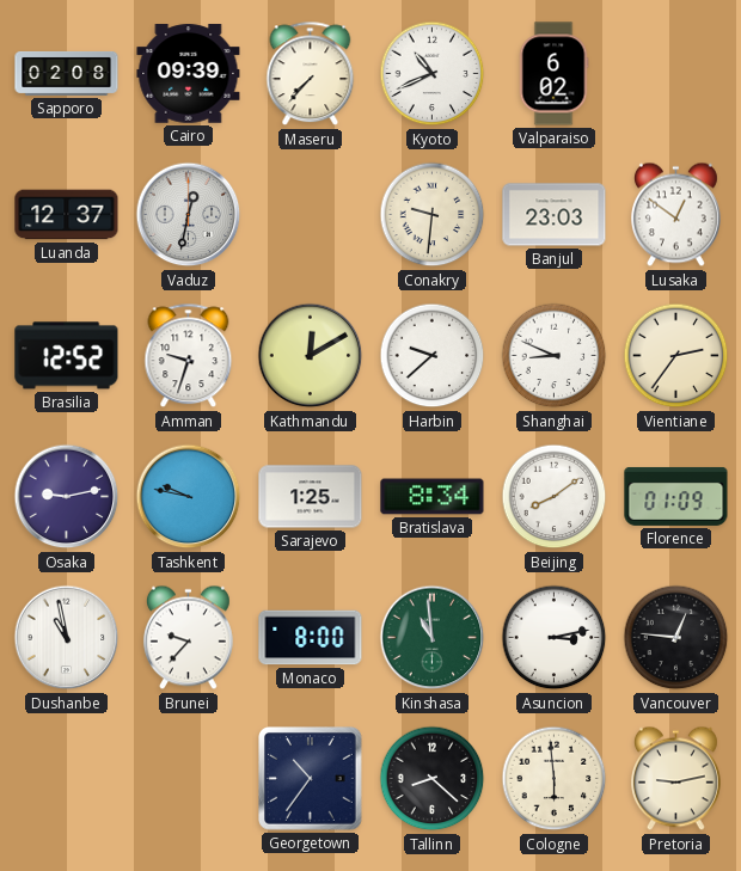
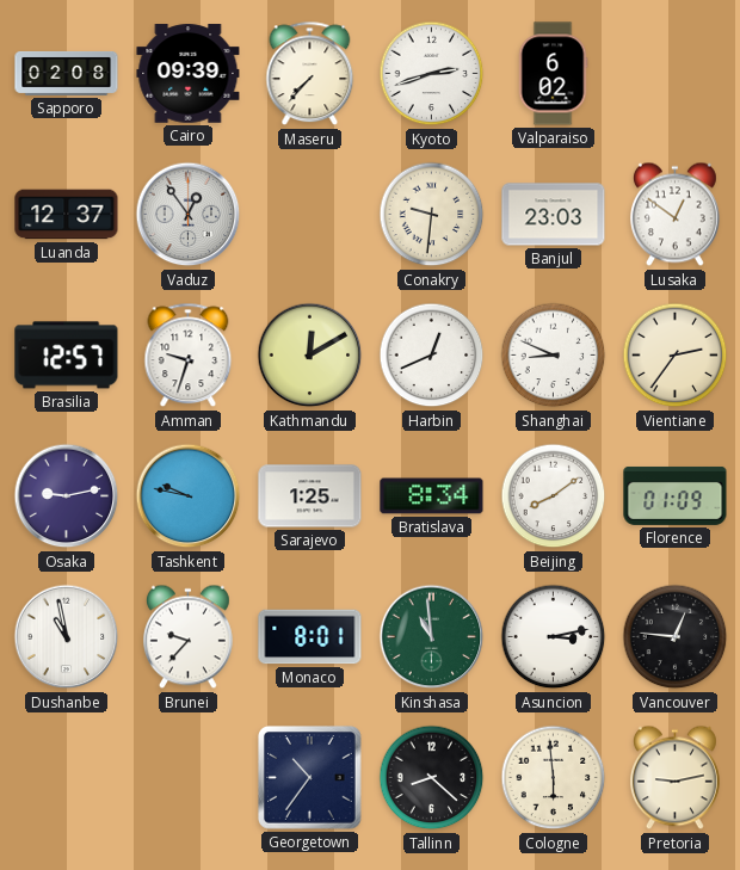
Kyoto: 10:41 -> 2:42 (432, 74)
Vaduz: 12:32 -> 12:54 (189, 215)
Brasilia: 12:52 -> 12:57 (67, 356)
Harbin: 9:38 -> 12:41 (432, 356)
Monaco: 8:00 -> 8:01 (310, 637)
